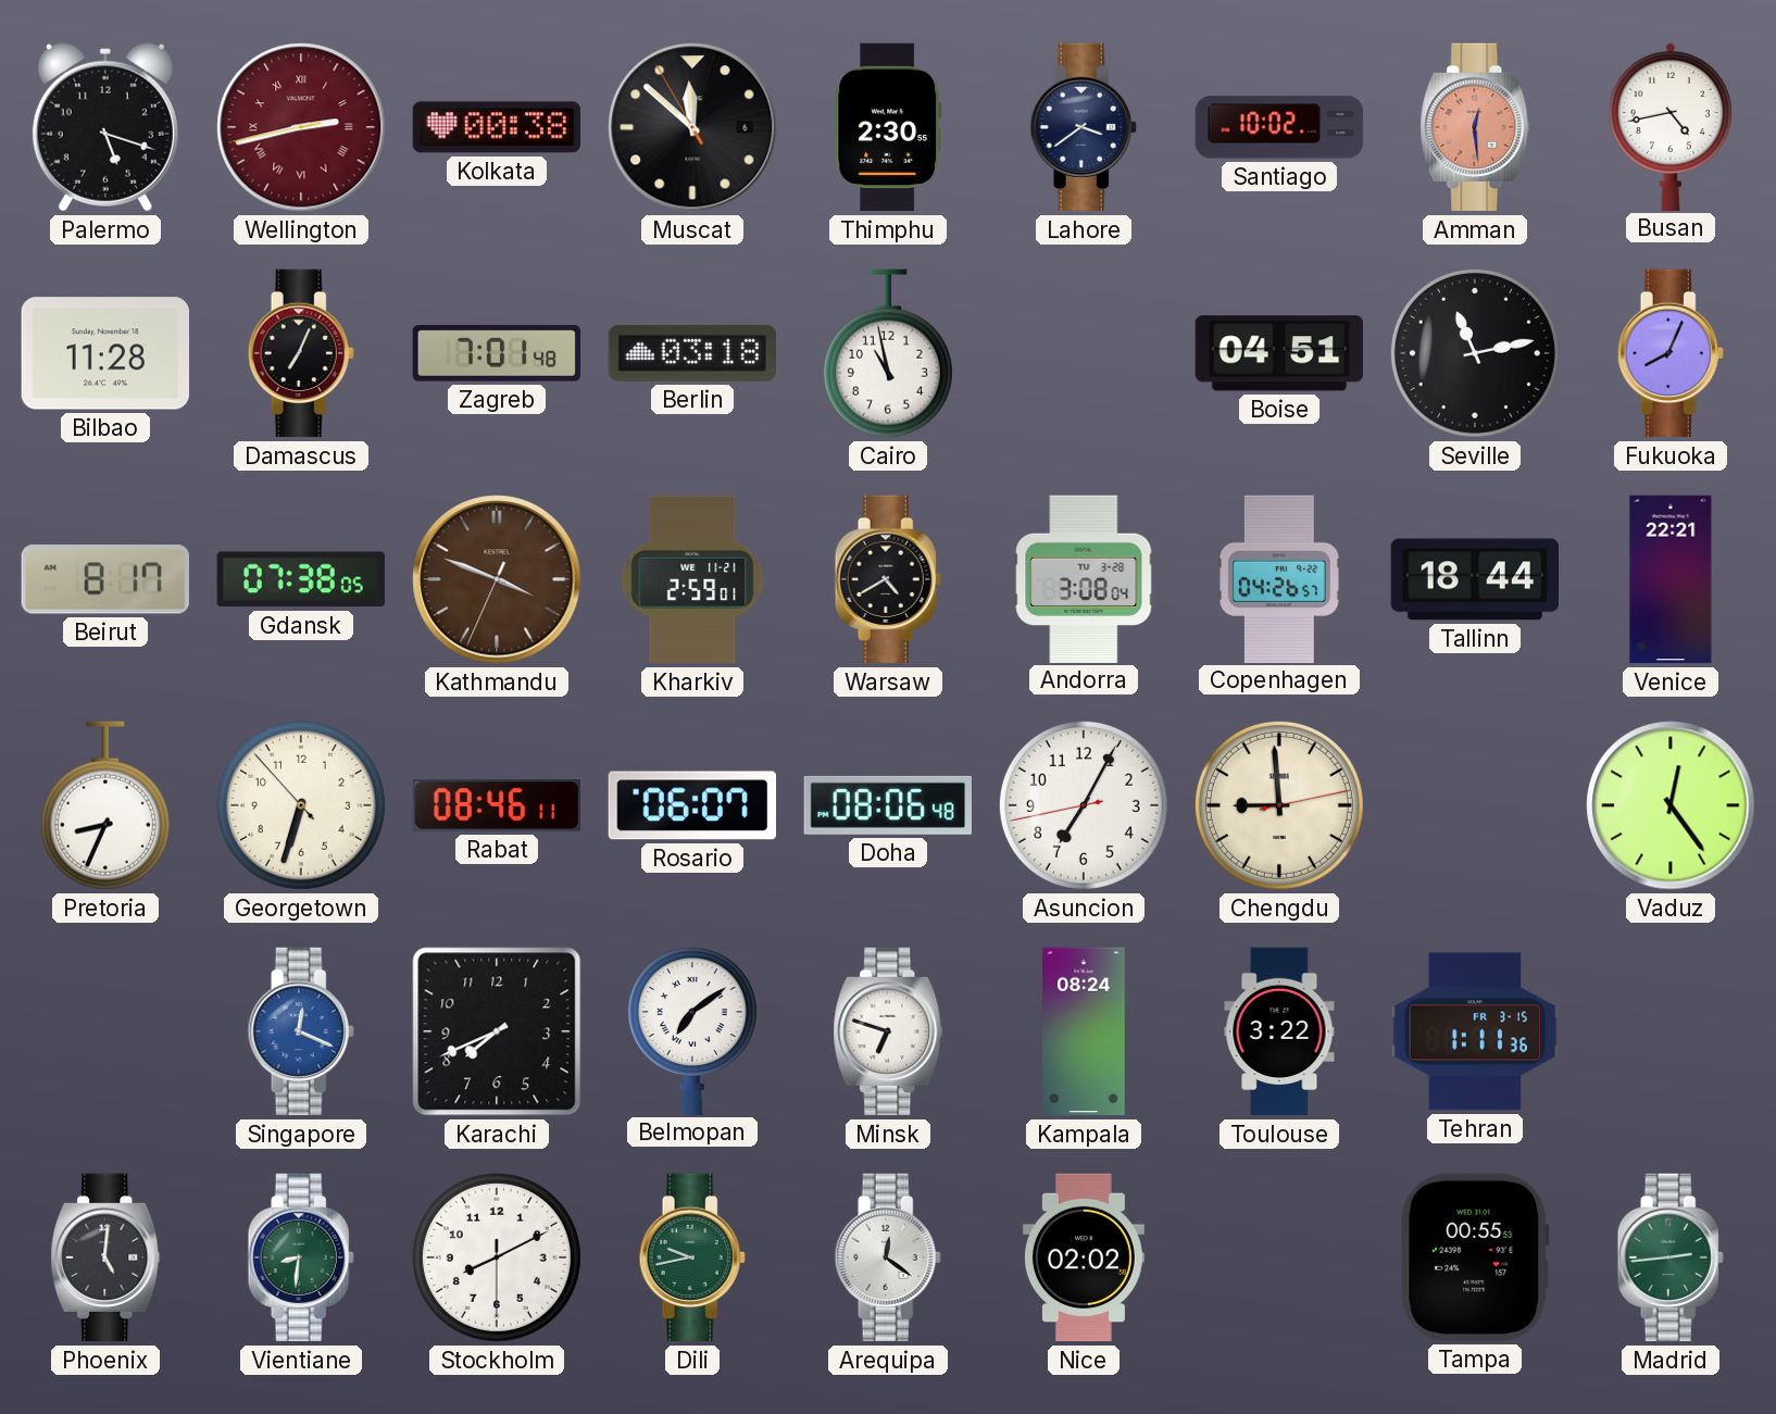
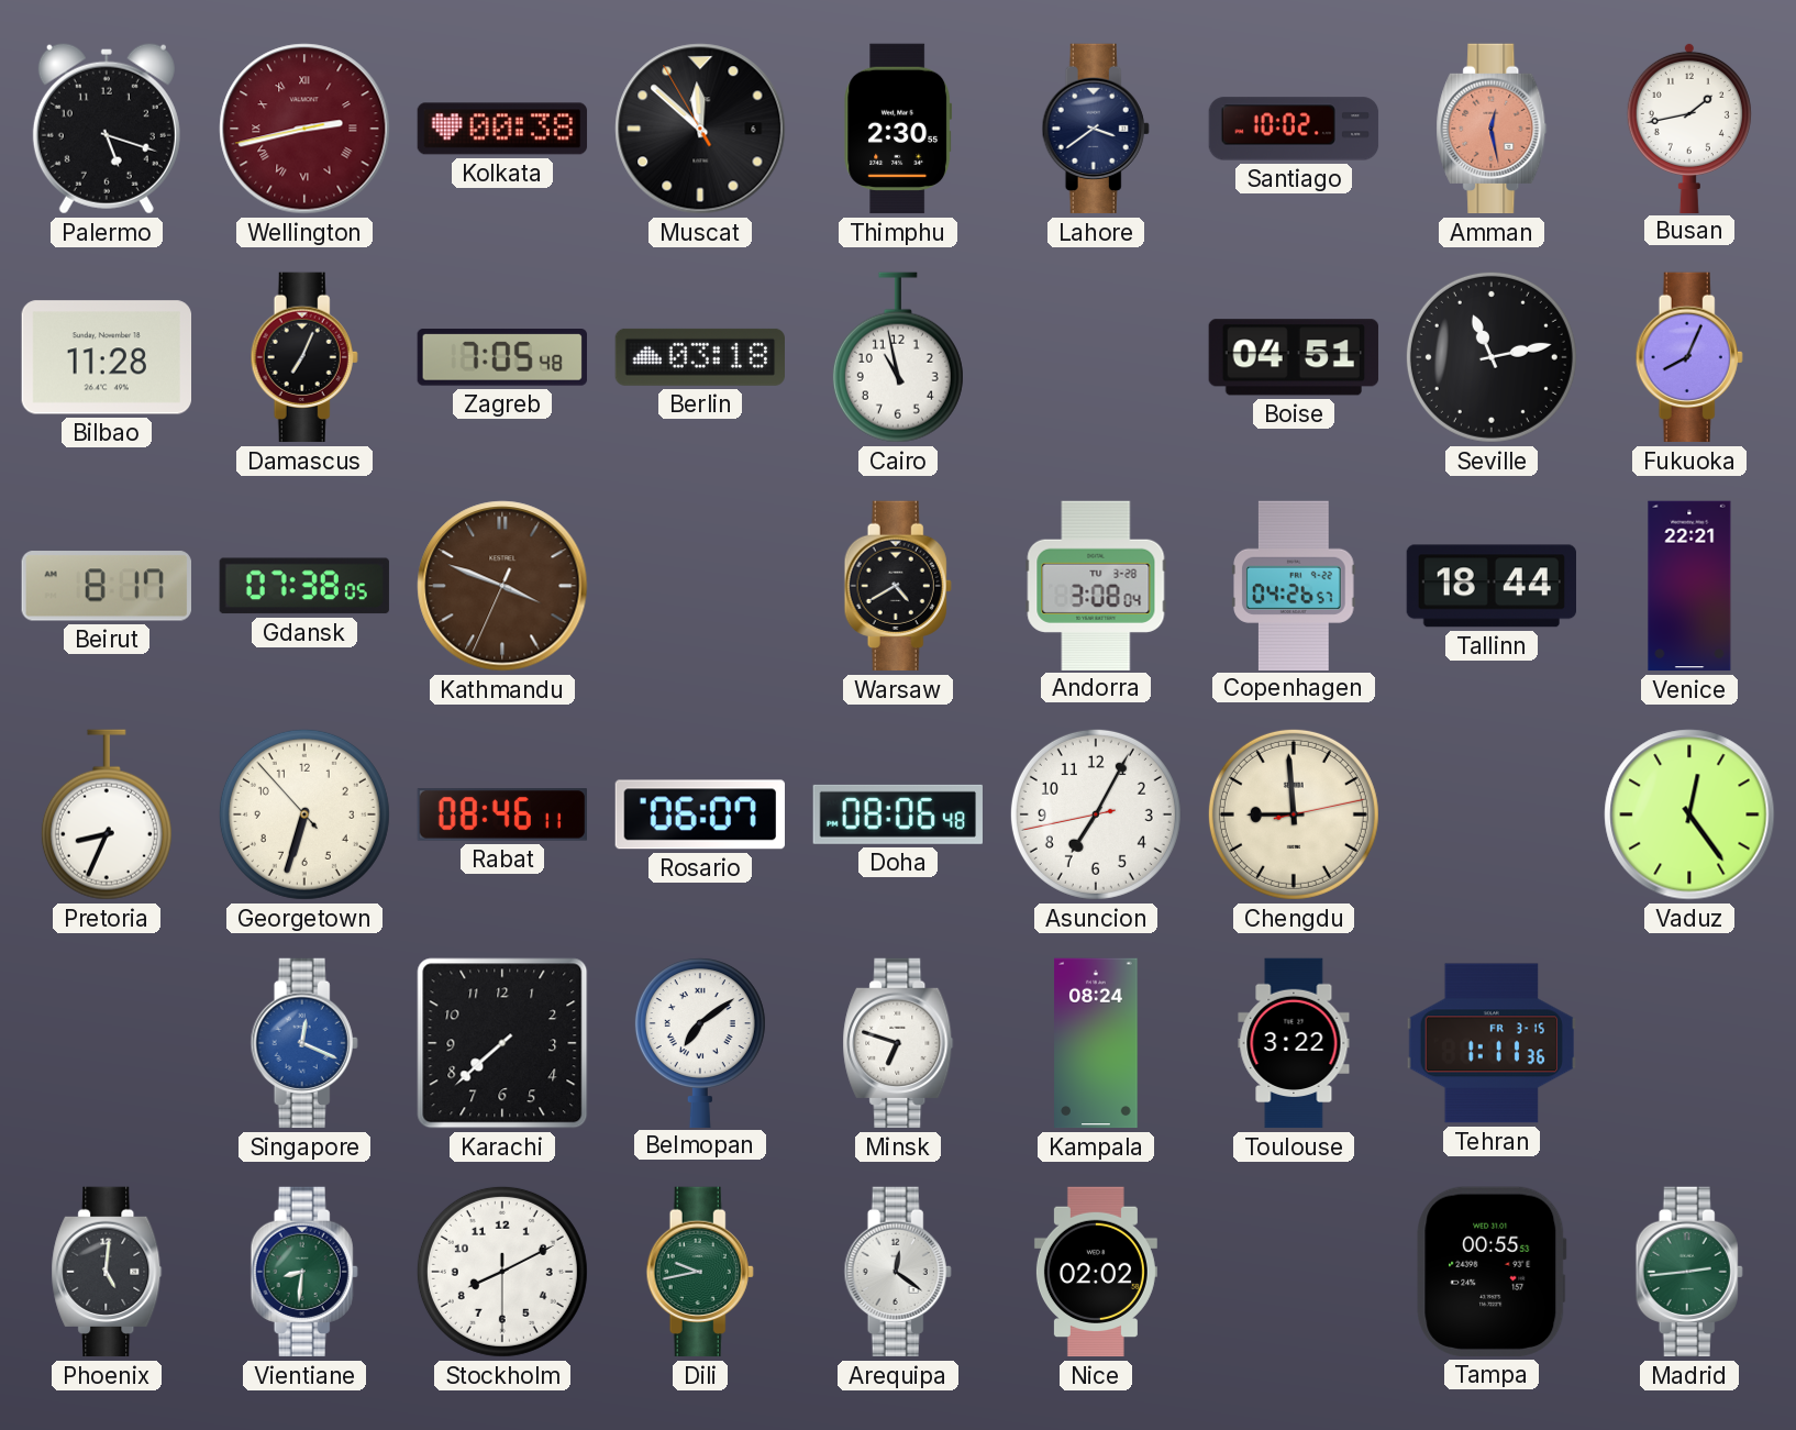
Amman: 12:29 -> 12:28 (1492, 129)
Busan: 4:43 -> 1:43 (1689, 128)
Zagreb: 7:01 -> 7:05 (501, 358)
Kharkiv: 2:59 -> none (692, 579)
Karachi: 7:41 -> 7:38 (502, 1043)
